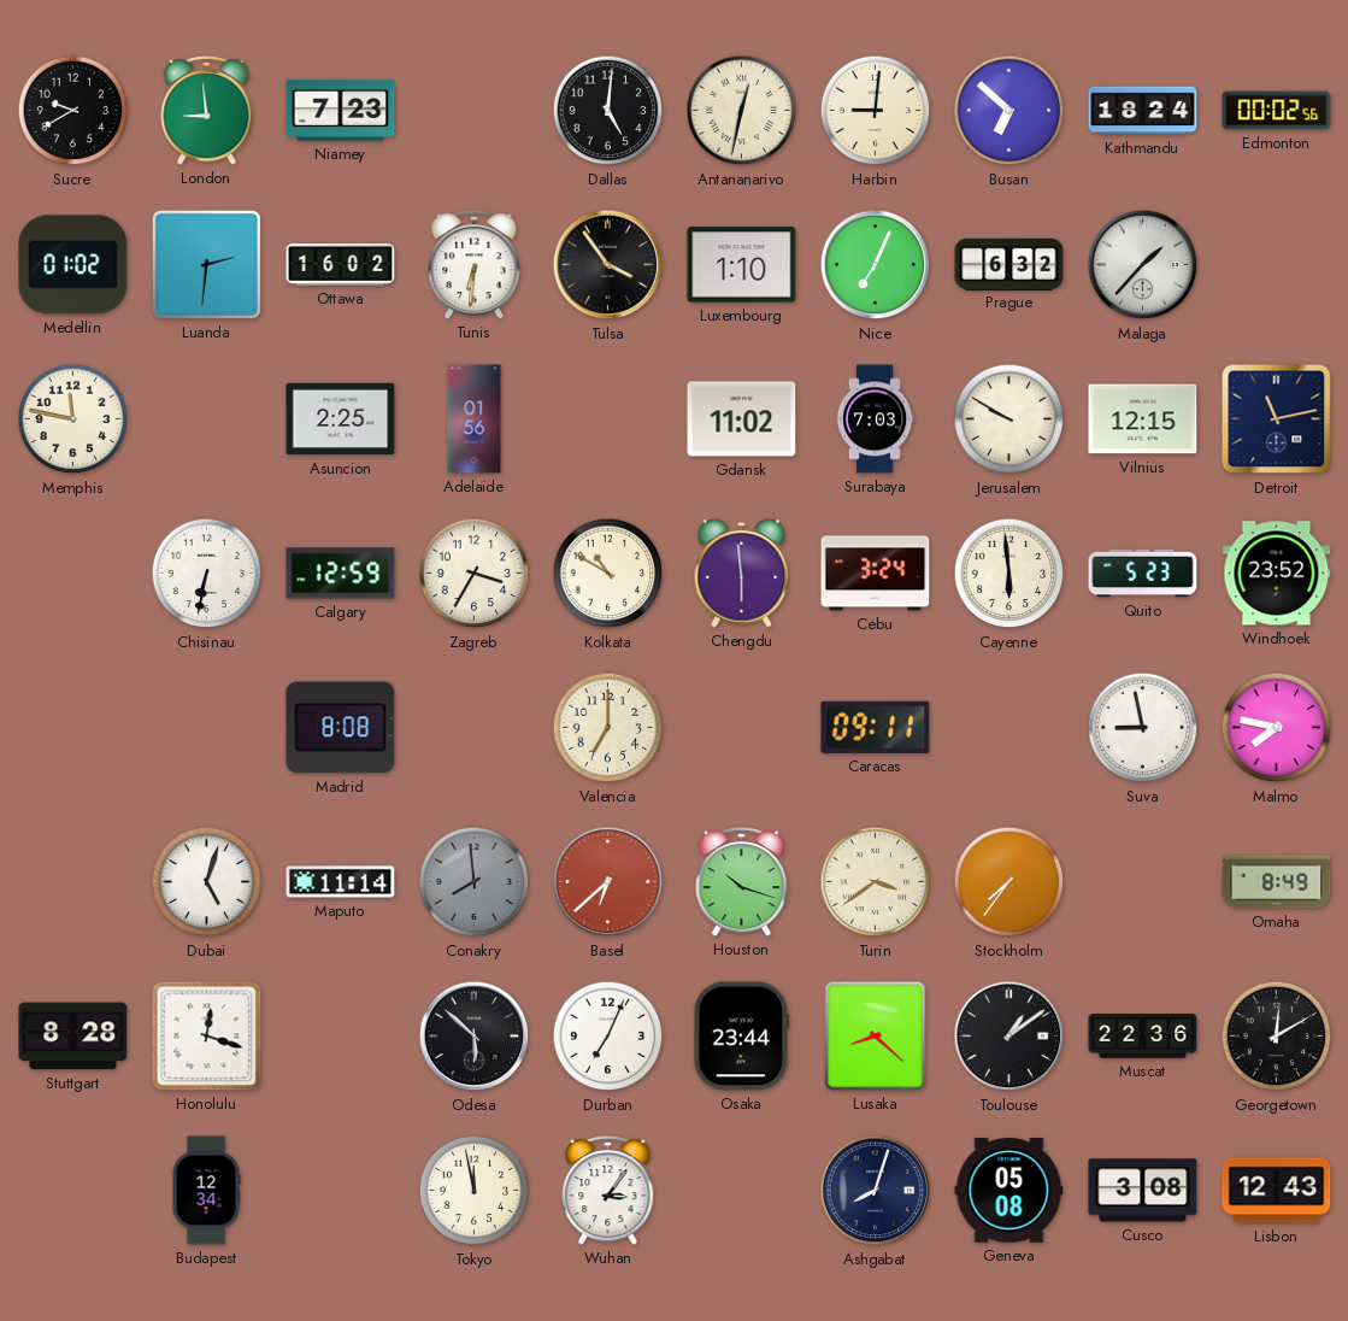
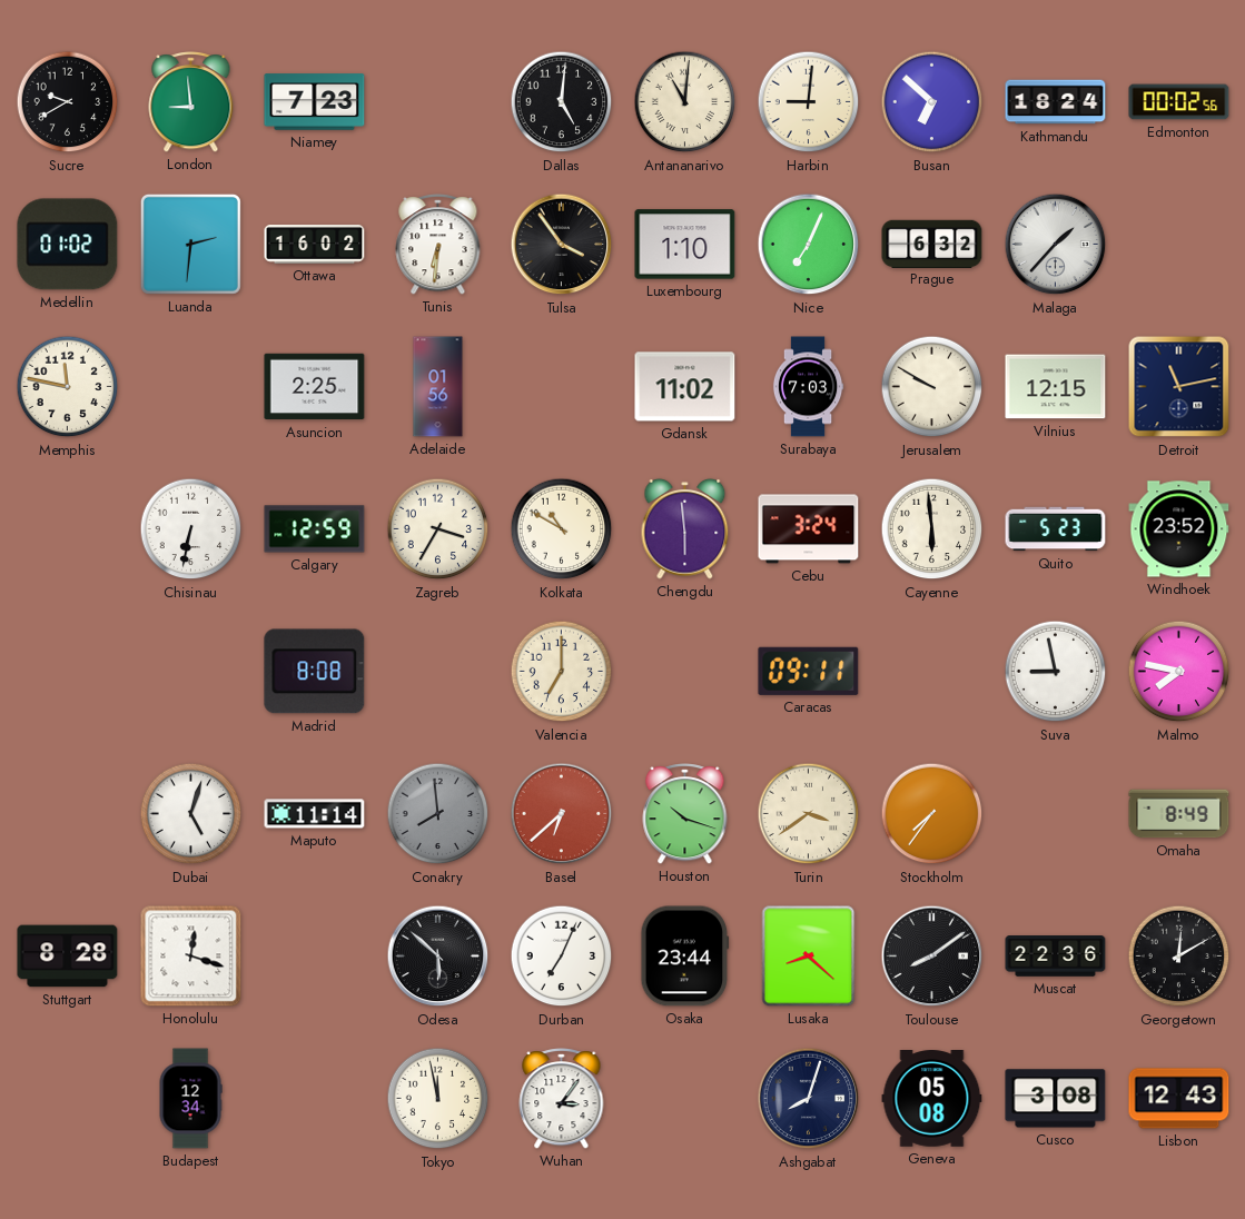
Antananarivo: 12:32 -> 11:01 (685, 102)
Toulouse: 1:09 -> 8:09 (932, 957)
